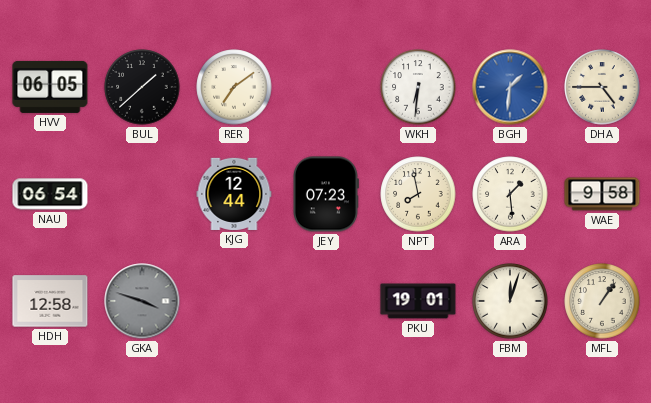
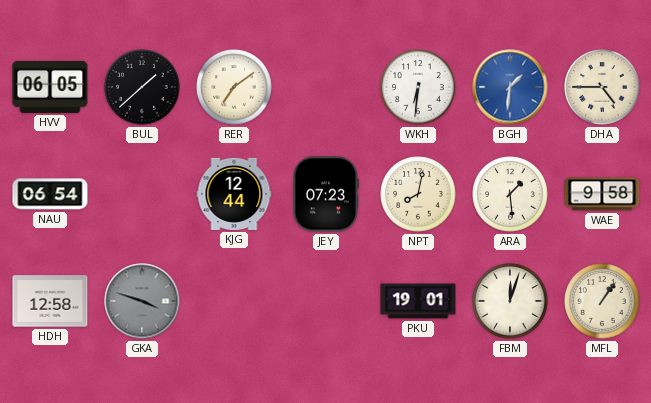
NPT: 7:58 -> 8:02 (418, 194)
